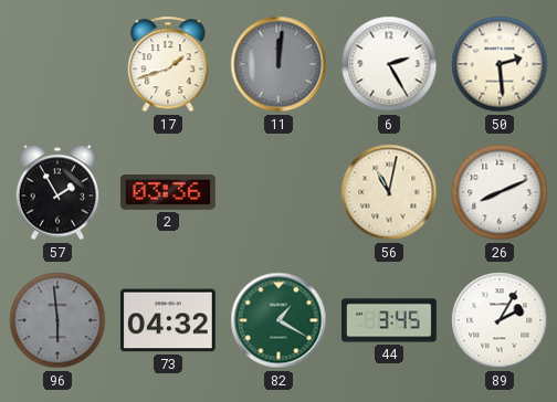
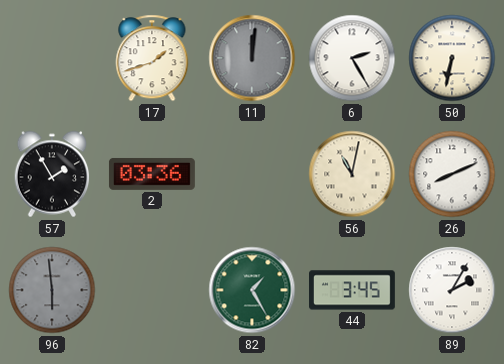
50: 2:29 -> 6:32 (452, 58)
73: 04:32 -> none (168, 320)
82: 1:20 -> 1:25 (252, 290)
